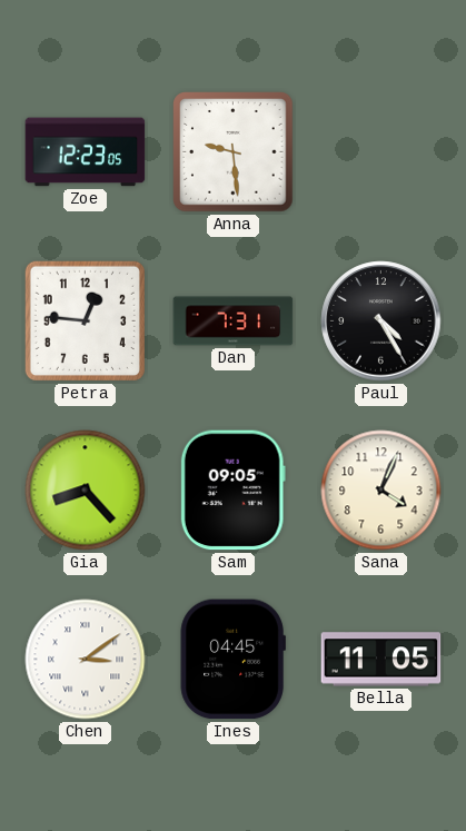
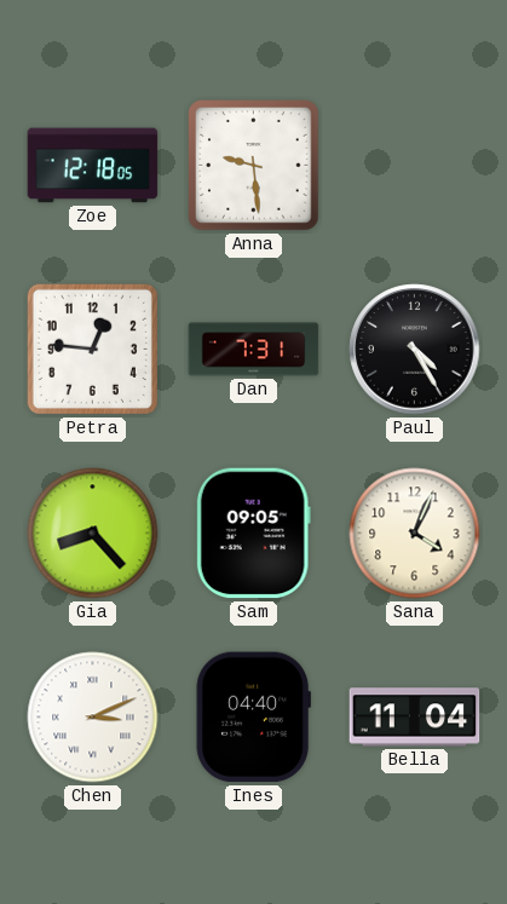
Zoe: 12:23 -> 12:18 (93, 166)
Chen: 3:09 -> 3:11 (93, 718)
Ines: 04:45 -> 04:40 (253, 718)
Bella: 11:05 -> 11:04 (415, 718)
